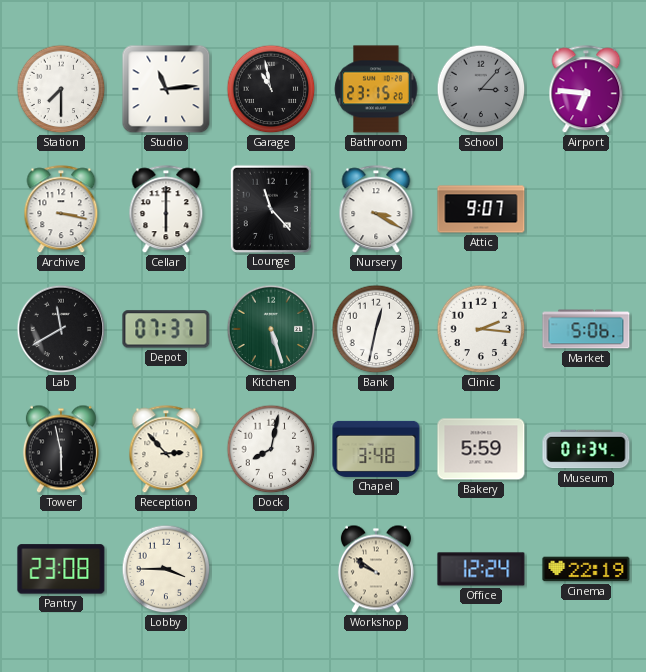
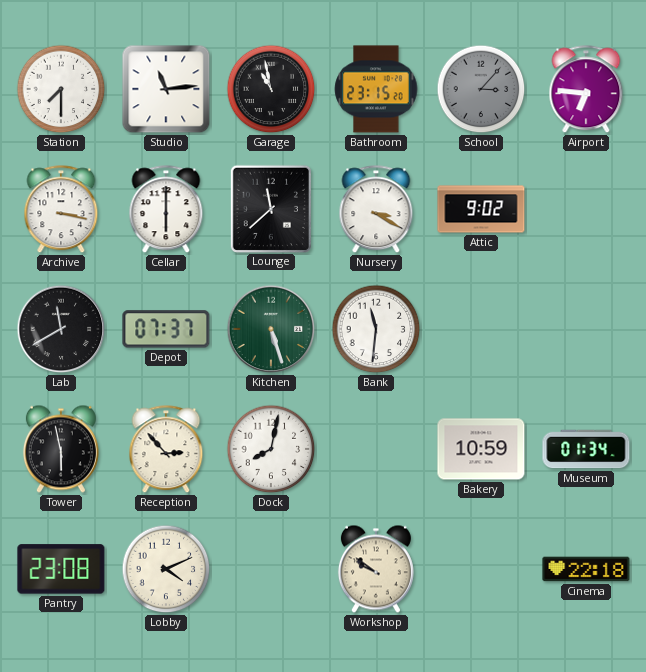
Lounge: 11:23 -> 11:38 (271, 208)
Attic: 9:07 -> 9:02 (481, 209)
Bank: 12:32 -> 11:31 (376, 329)
Clinic: 2:16 -> none (481, 329)
Market: 5:06 -> none (586, 329)
Chapel: 3:48 -> none (376, 449)
Bakery: 5:59 -> 10:59 (481, 449)
Lobby: 3:45 -> 4:11 (166, 569)
Office: 12:24 -> none (481, 569)
Cinema: 22:19 -> 22:18 (586, 569)
